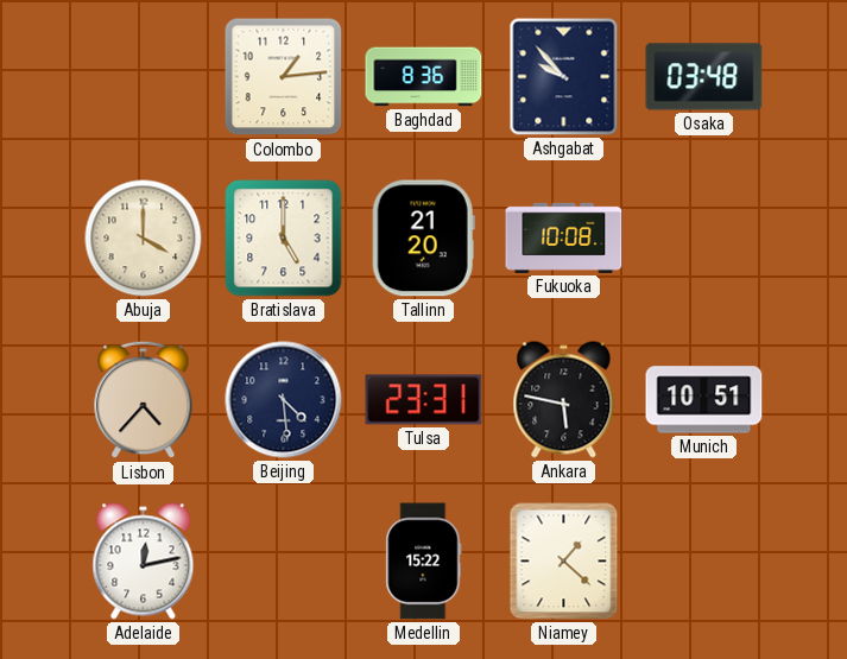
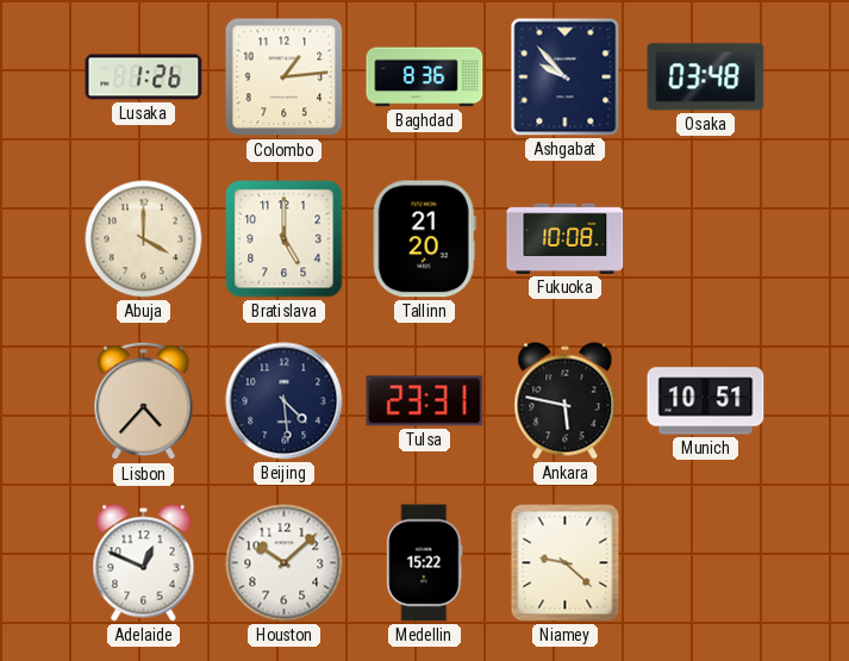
Lusaka: none -> 1:26 (144, 77)
Adelaide: 12:13 -> 12:49 (144, 563)
Houston: none -> 10:08 (285, 563)
Niamey: 1:22 -> 9:22 (566, 563)
